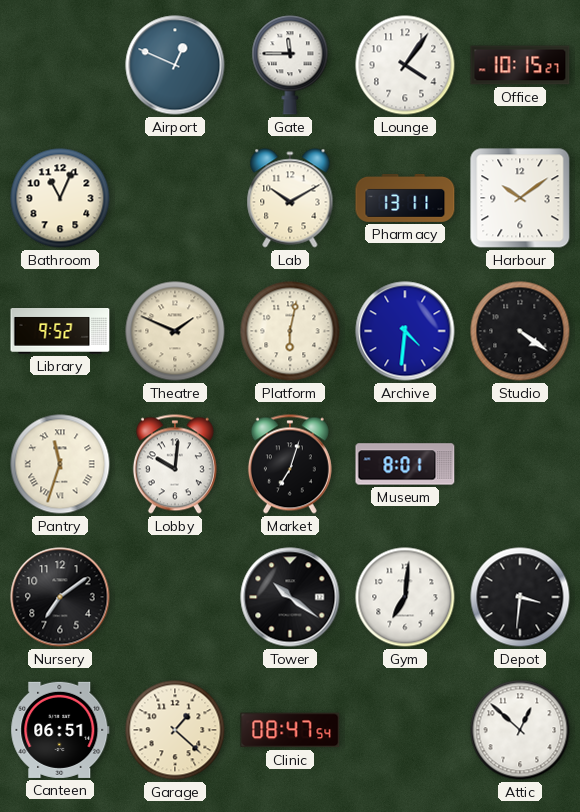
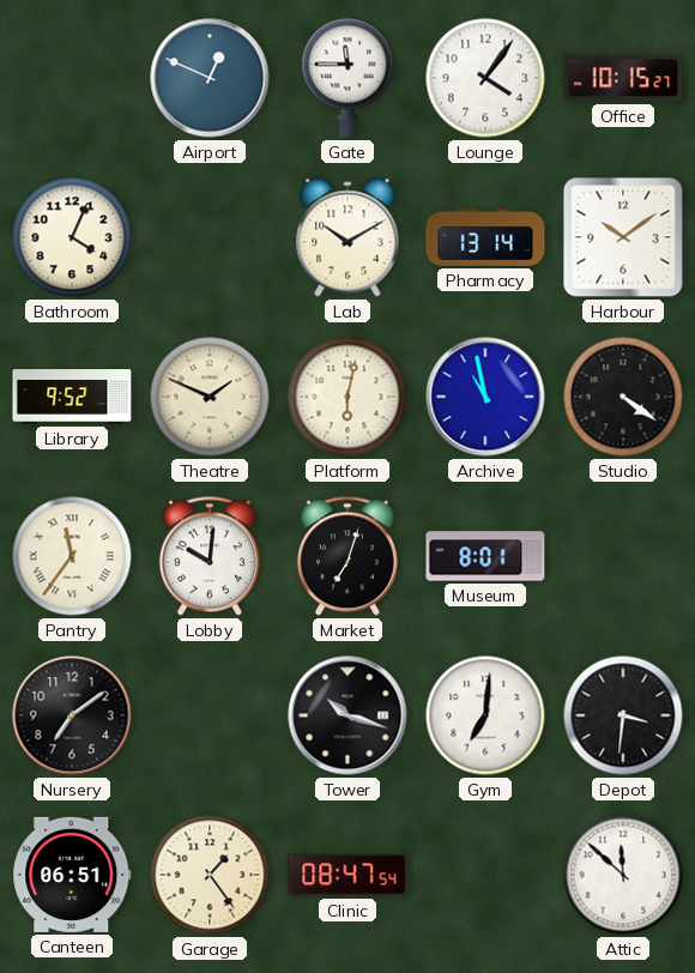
Bathroom: 11:04 -> 4:04 (72, 237)
Pharmacy: 13:11 -> 13:14 (485, 237)
Archive: 4:31 -> 10:58 (485, 397)
Pantry: 11:33 -> 11:36 (72, 556)
Tower: 10:21 -> 10:18 (347, 715)
Garage: 1:22 -> 1:24 (210, 875)
Attic: 12:52 -> 11:52 (623, 875)
